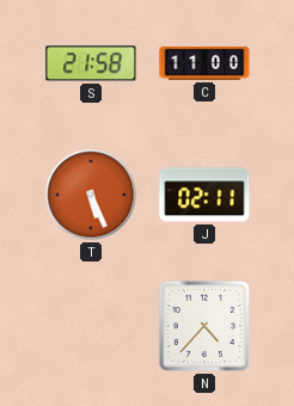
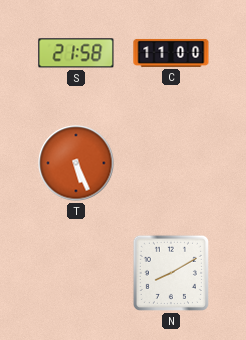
J: 02:11 -> none (204, 195)
N: 4:37 -> 8:10 (171, 273)
